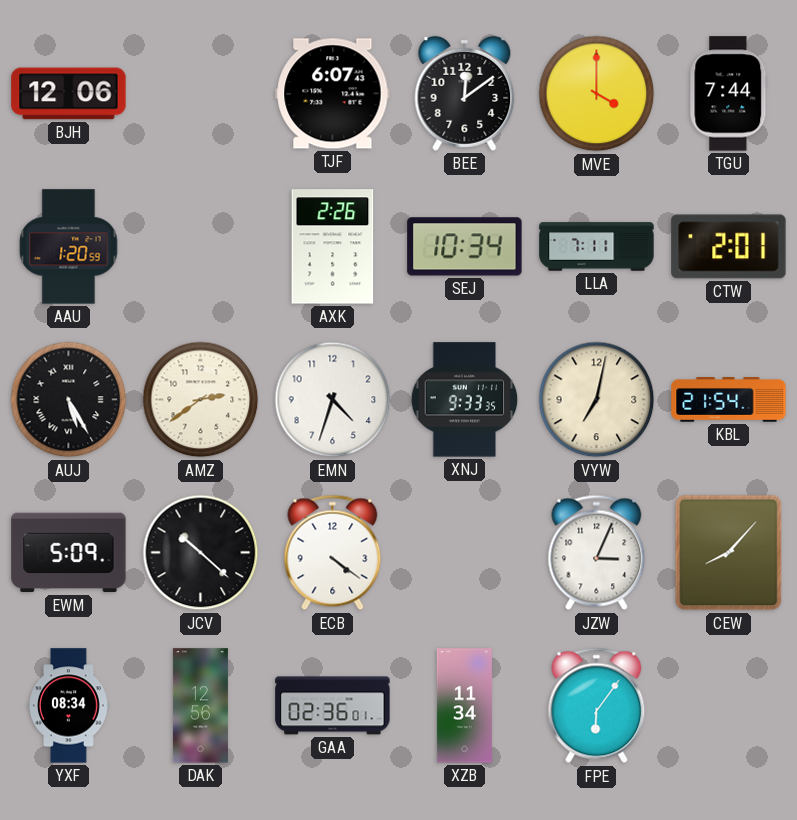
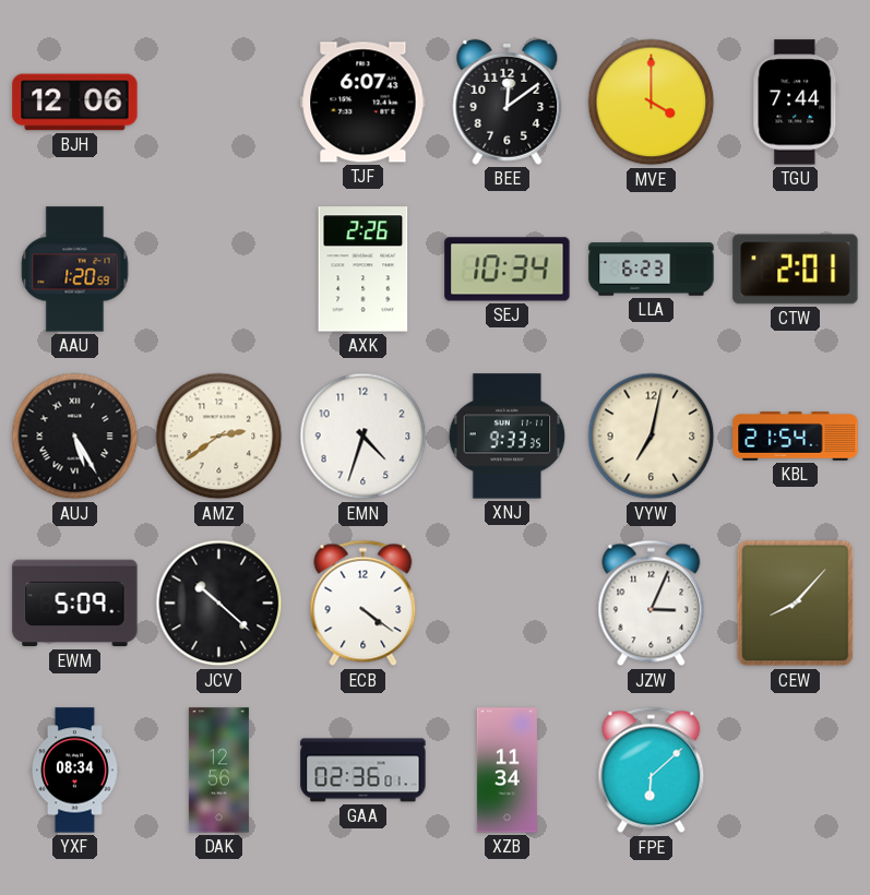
LLA: 7:11 -> 6:23 (652, 270)
FPE: 6:06 -> 6:08 (652, 771)
